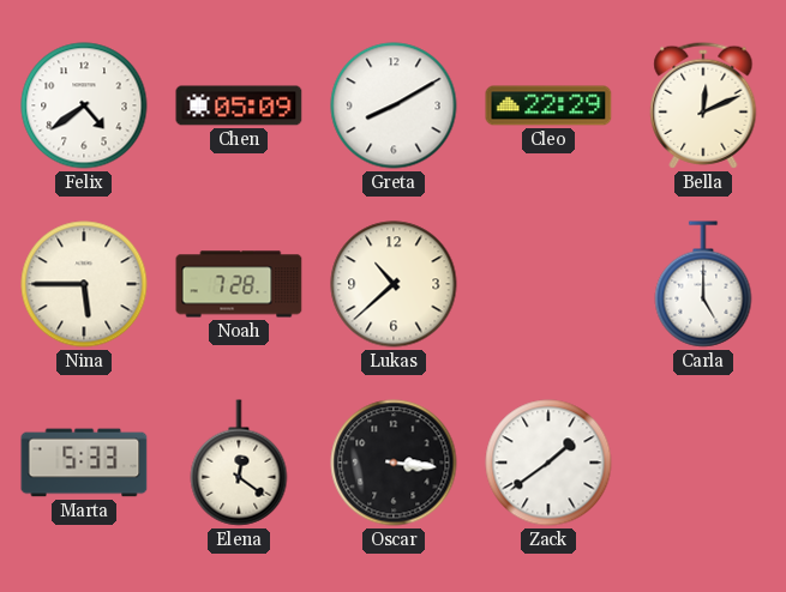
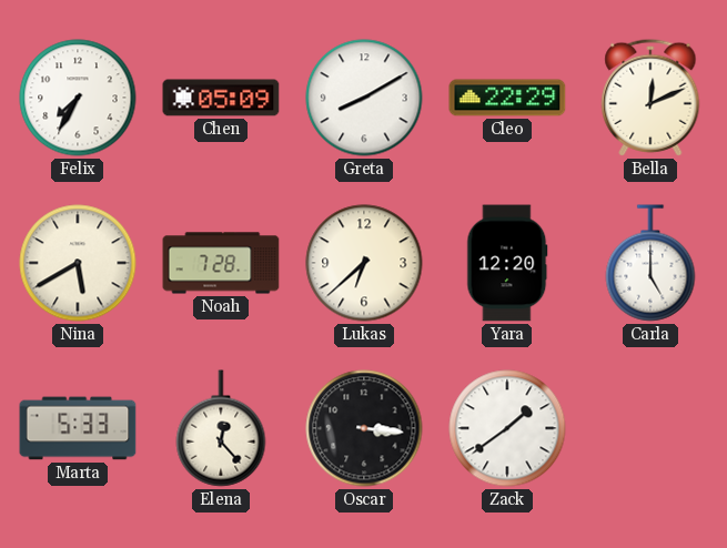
Felix: 4:39 -> 7:35 (78, 98)
Nina: 5:45 -> 5:40 (78, 263)
Lukas: 10:38 -> 6:38 (364, 263)
Yara: none -> 12:20 (507, 263)
Elena: 12:21 -> 12:23 (221, 428)
